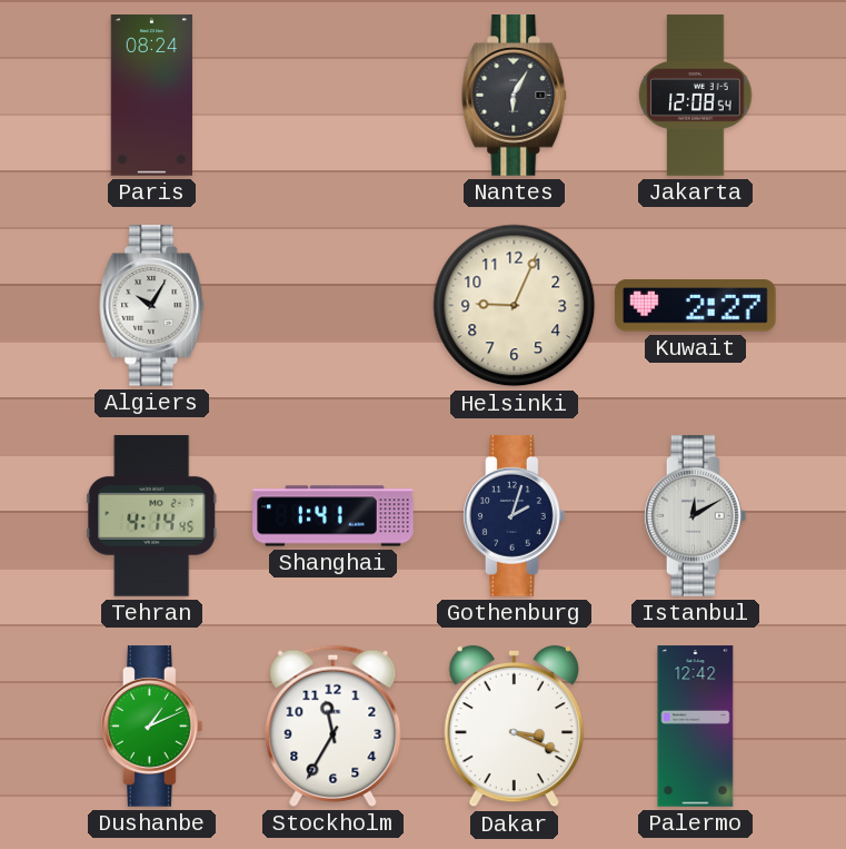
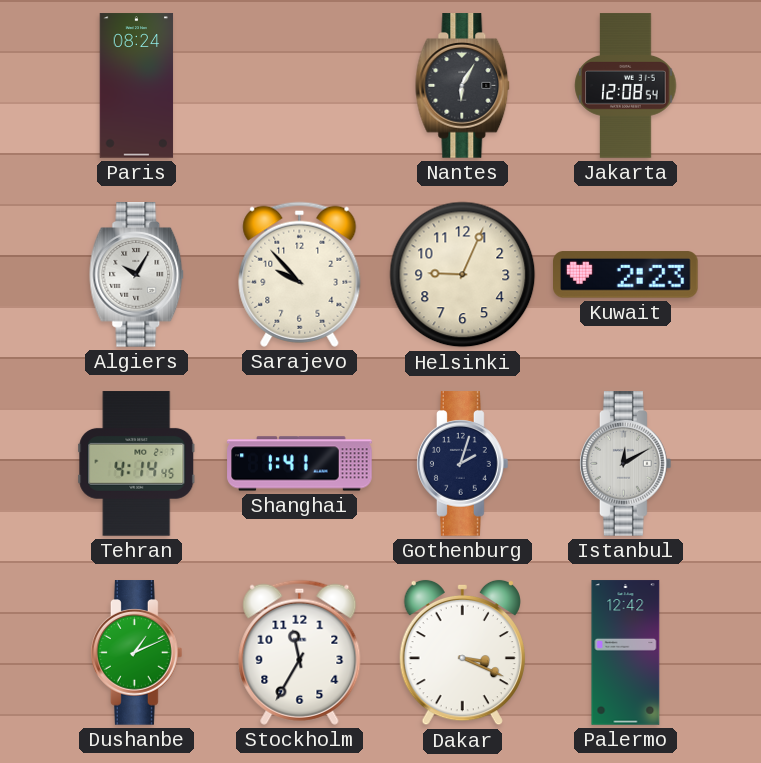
Sarajevo: none -> 9:53 (300, 274)
Kuwait: 2:27 -> 2:23 (626, 275)
